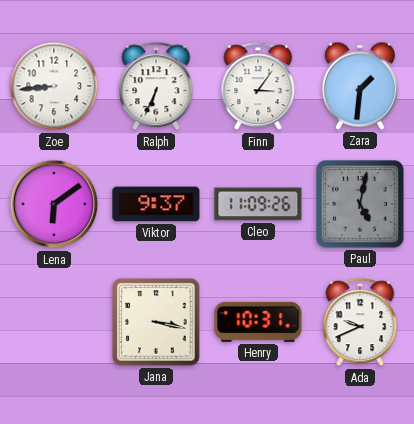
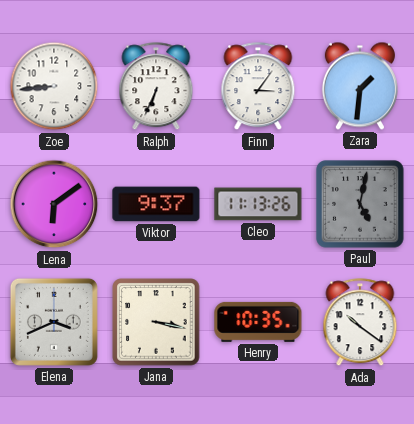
Cleo: 11:09 -> 11:13 (258, 204)
Elena: none -> 3:41 (54, 322)
Henry: 10:31 -> 10:35 (258, 322)
Ada: 9:41 -> 10:21 (360, 323)
